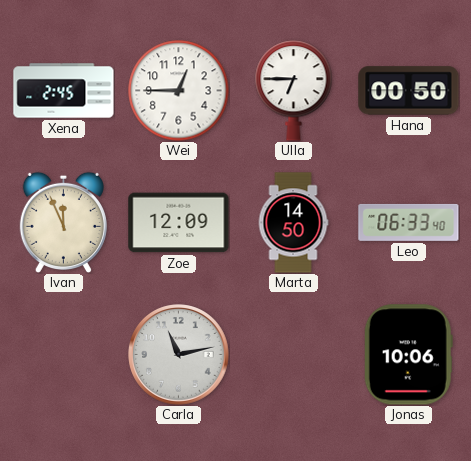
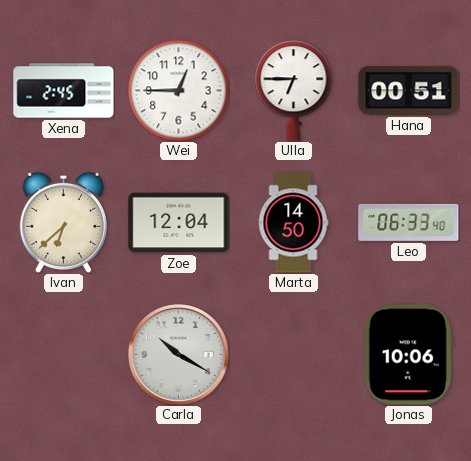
Hana: 00:50 -> 00:51 (409, 91)
Ivan: 11:56 -> 6:38 (63, 222)
Zoe: 12:09 -> 12:04 (179, 223)
Carla: 11:13 -> 10:20 (179, 355)
